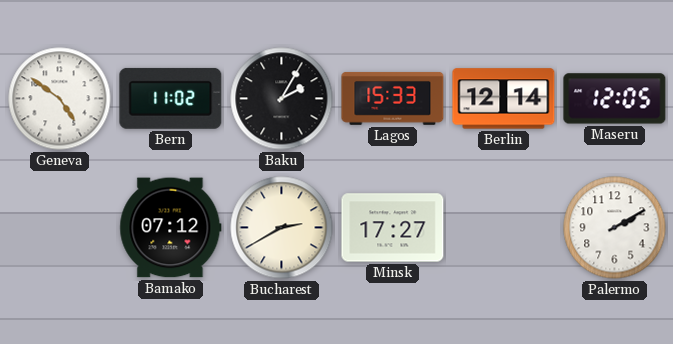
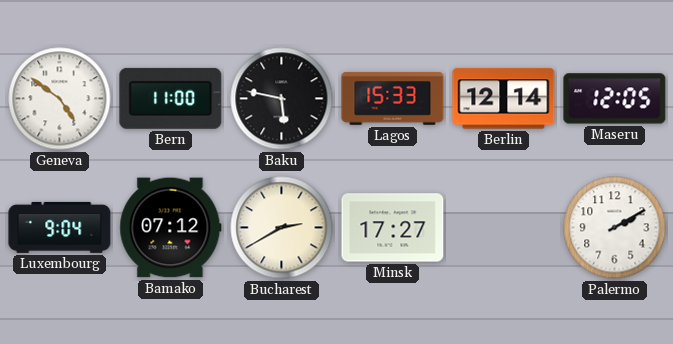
Bern: 11:02 -> 11:00 (171, 98)
Baku: 2:05 -> 5:47 (282, 99)
Luxembourg: none -> 9:04 (60, 227)
